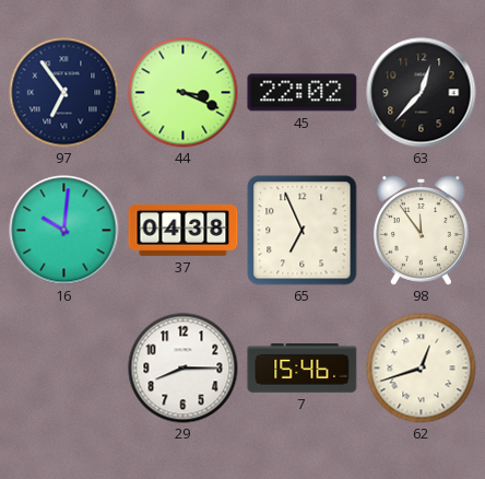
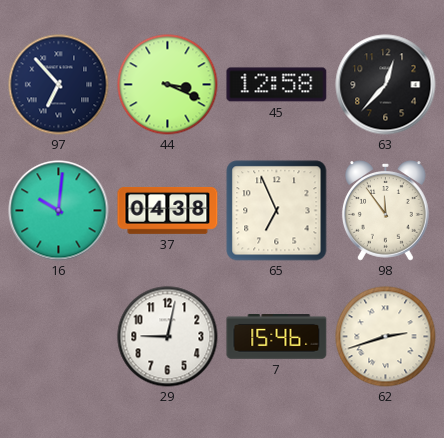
97: 6:54 -> 6:53 (59, 85)
45: 22:02 -> 12:58 (277, 85)
29: 8:15 -> 9:02 (168, 337)
62: 12:42 -> 2:42 (386, 337)
